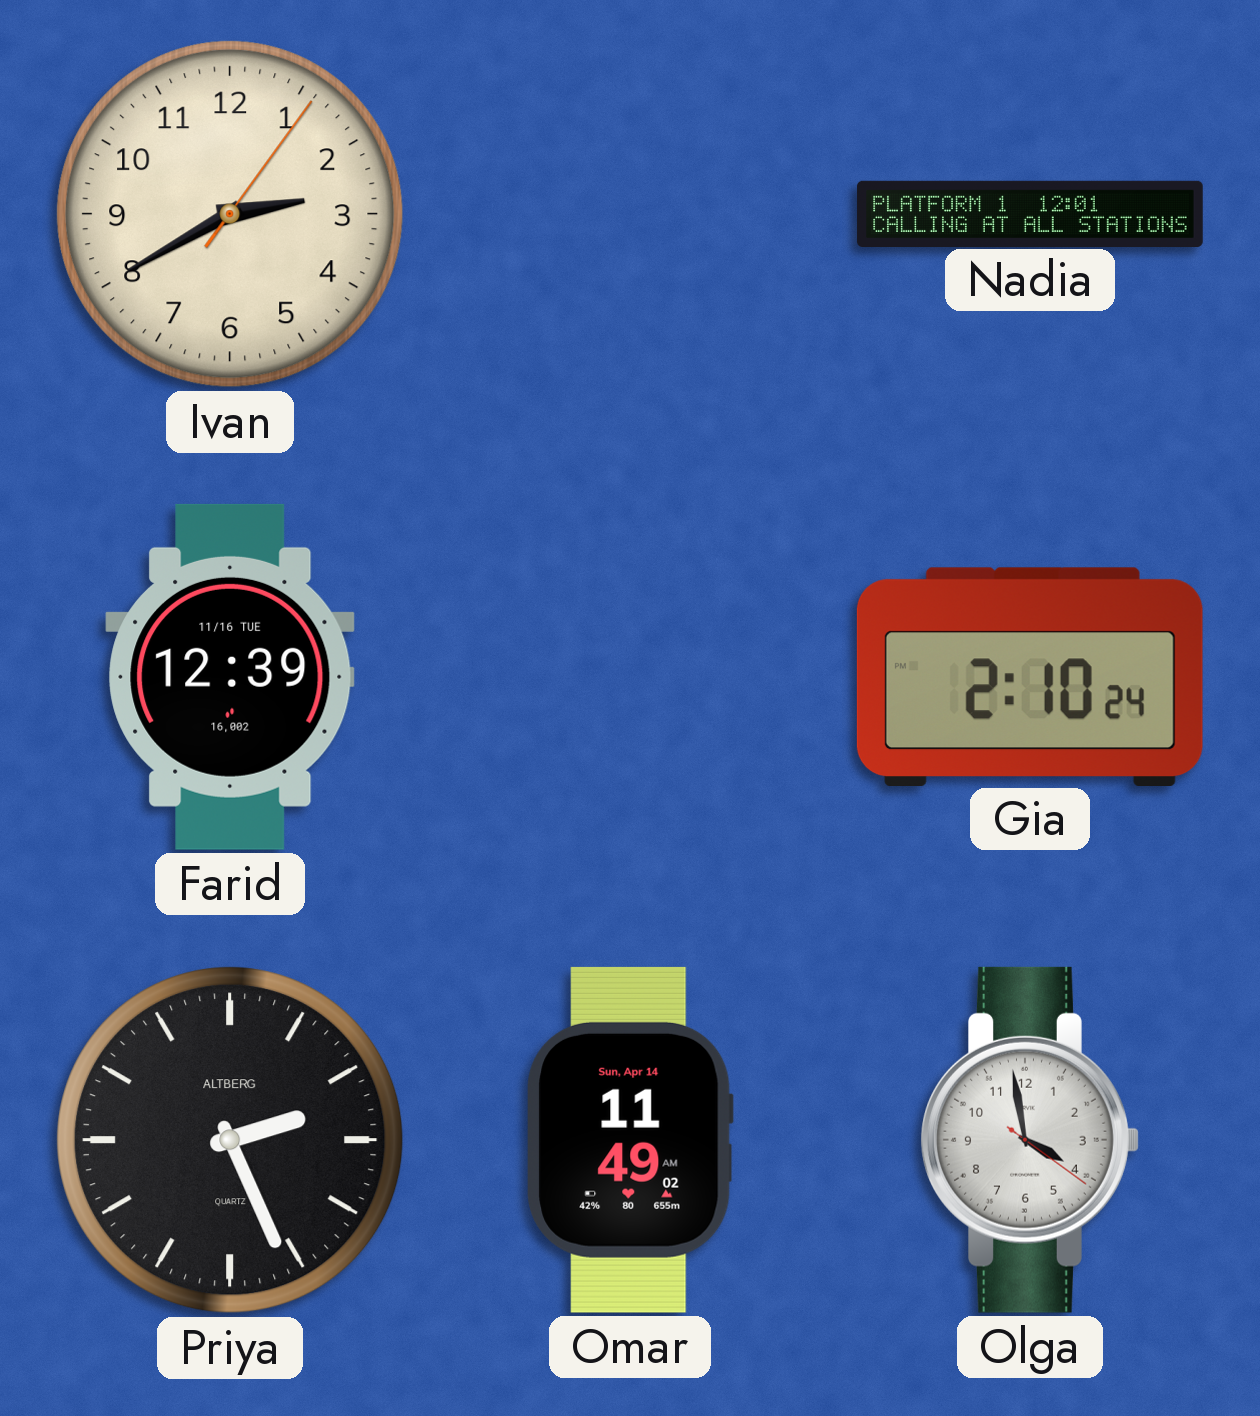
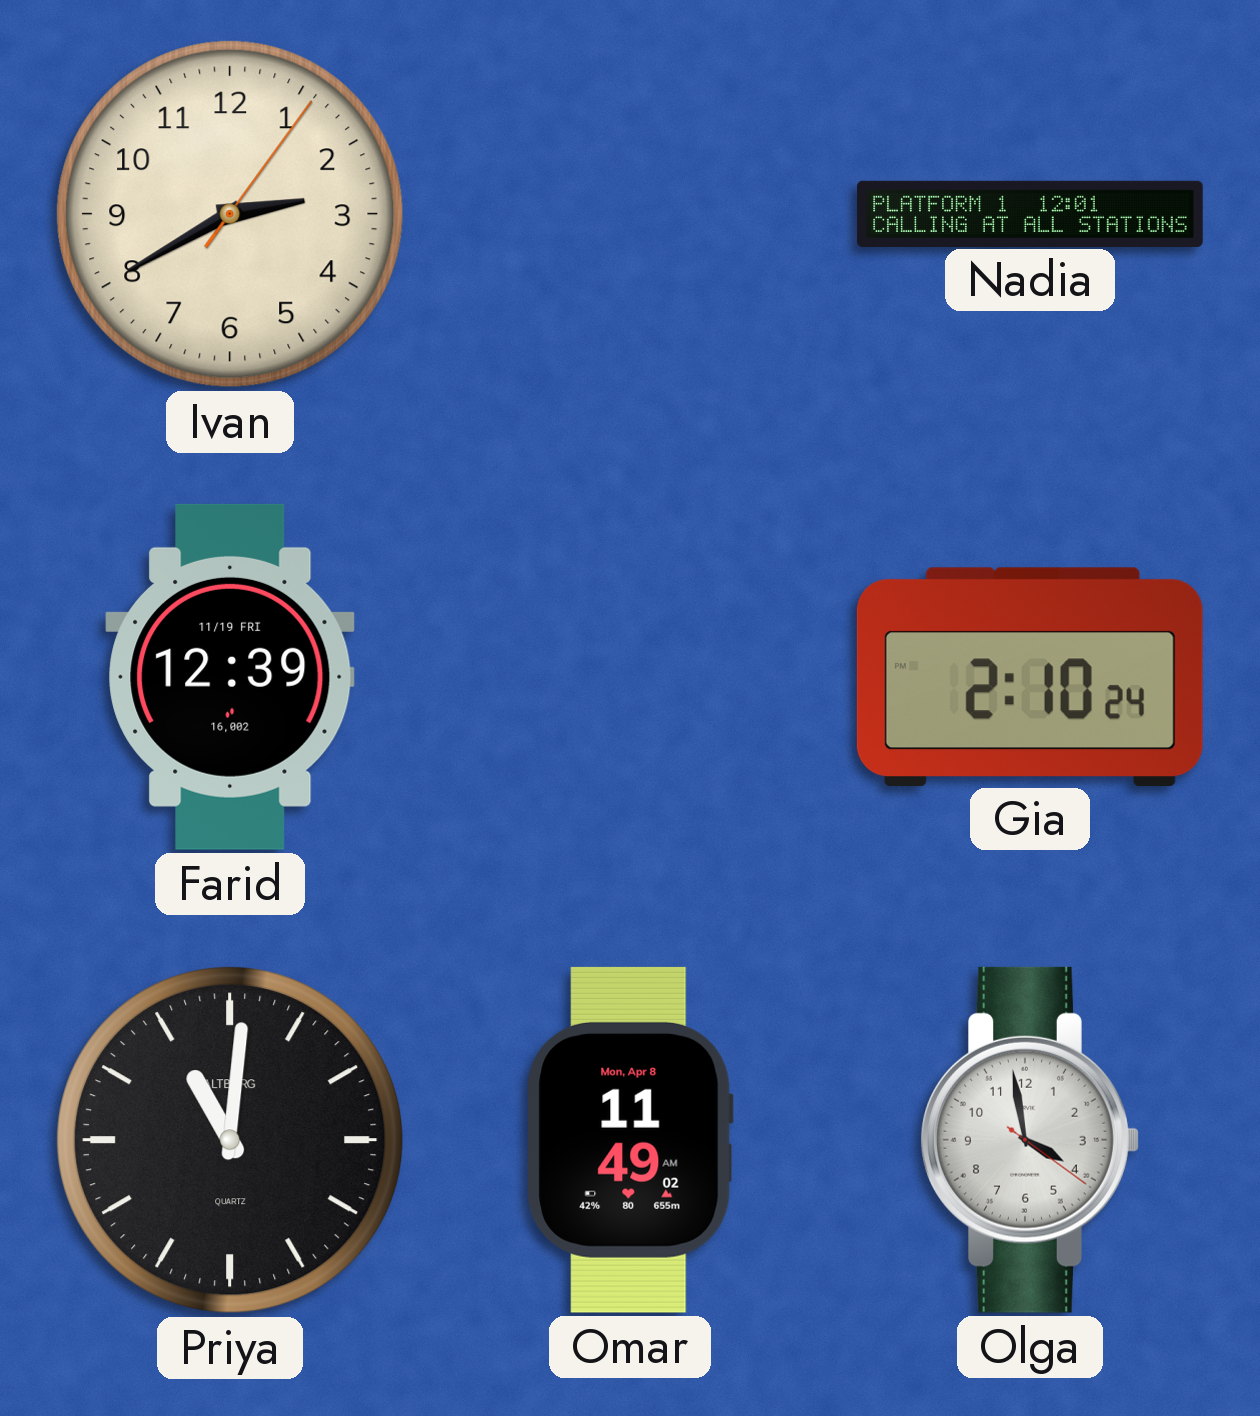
Farid date: 11/16 TUE -> 11/19 FRI (230, 677)
Priya: 2:26 -> 11:01 (230, 1140)
Omar date: Sun, Apr 14 -> Mon, Apr 8 (630, 1140)
